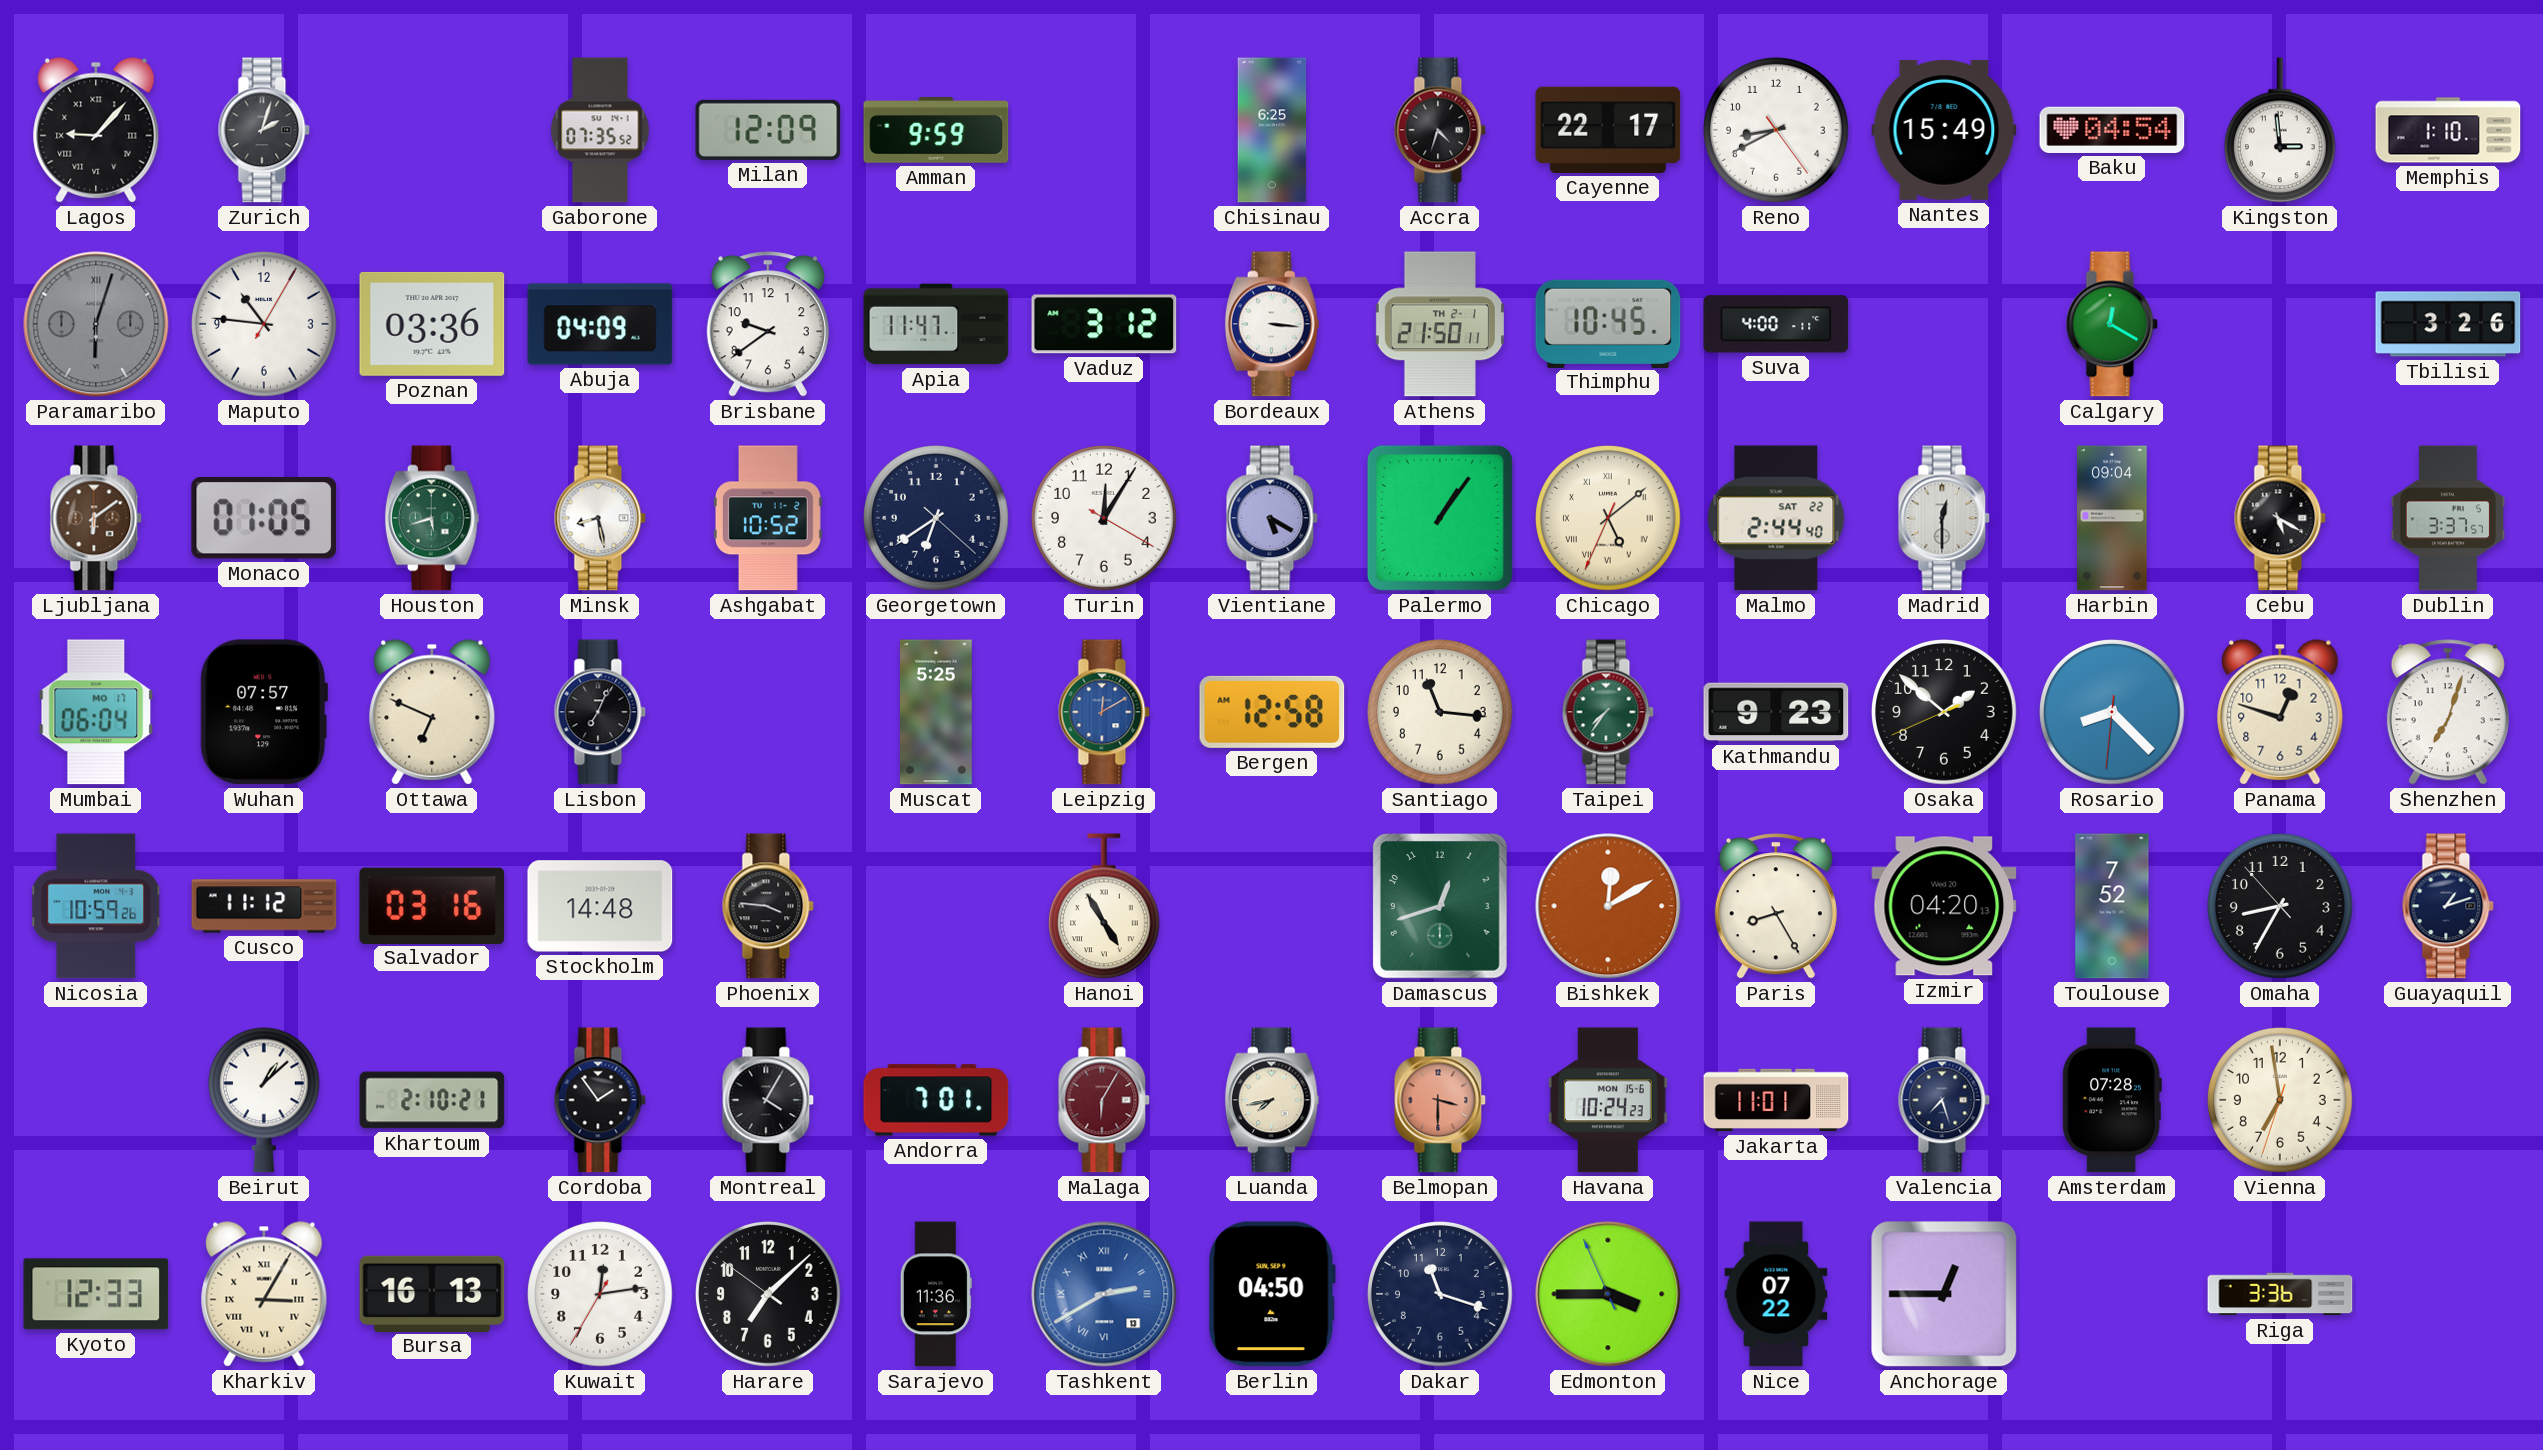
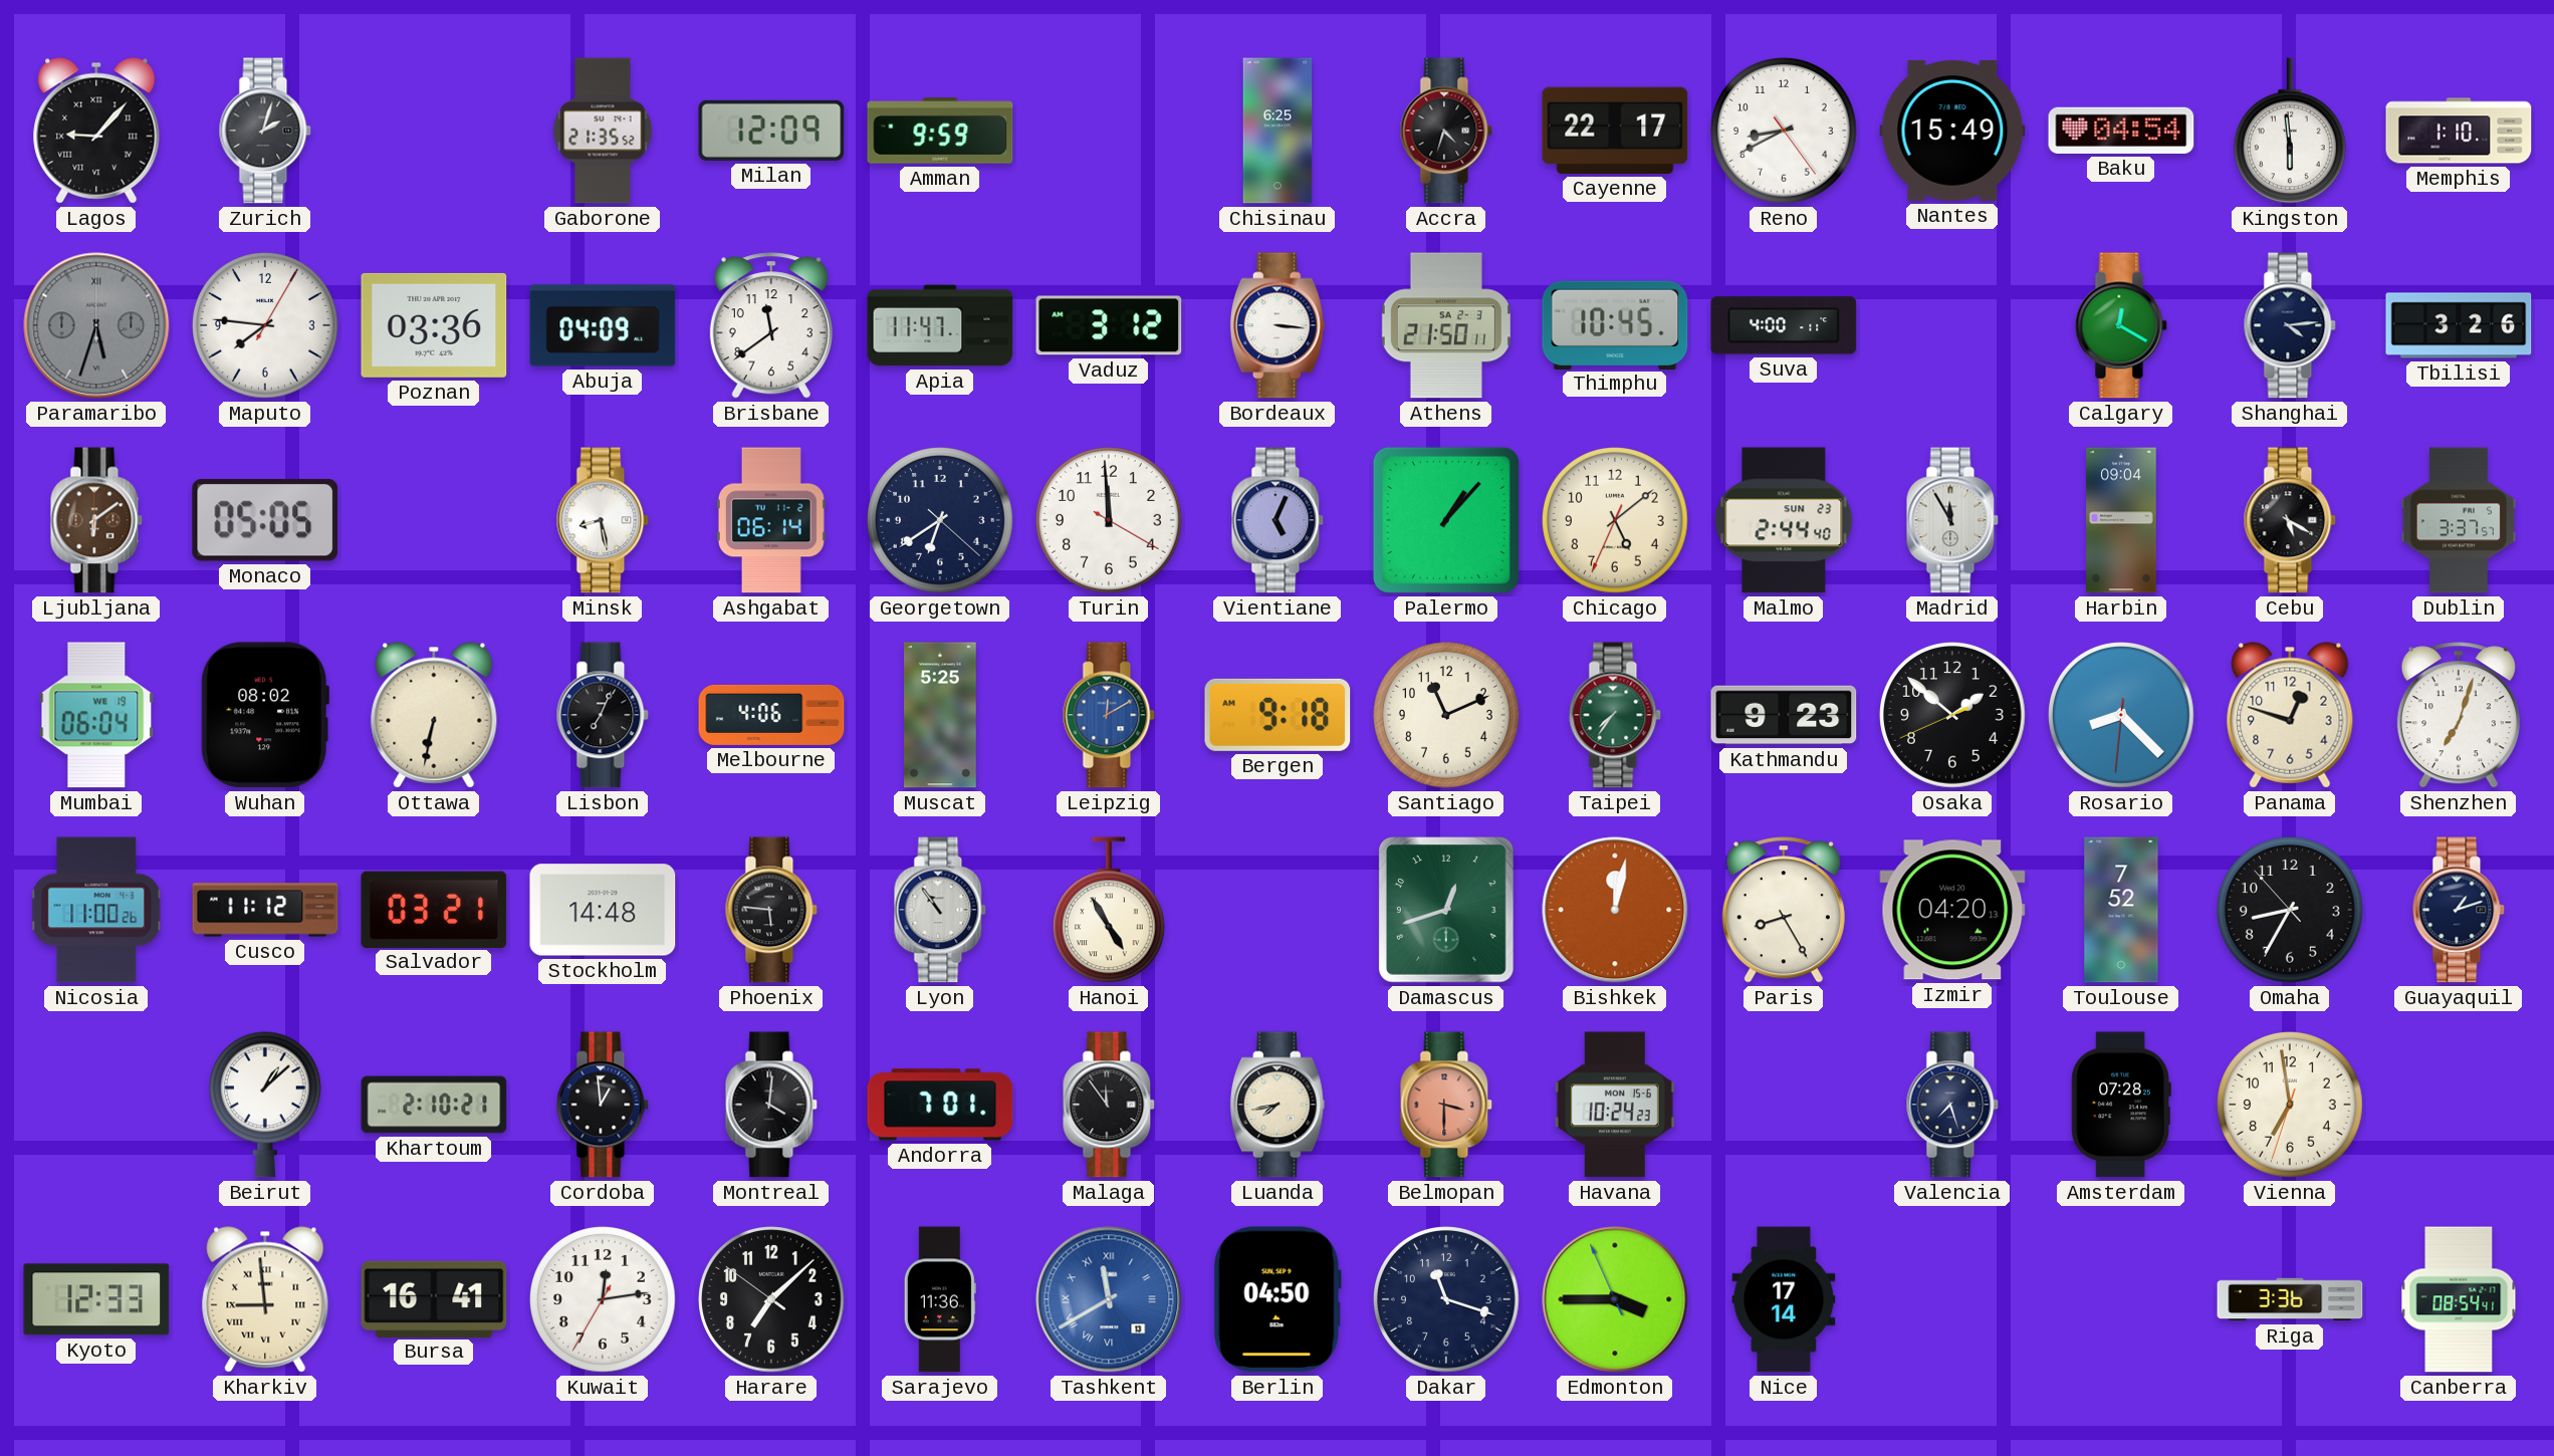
Gaborone: 07:35 -> 21:35 (603, 131)
Kingston: 2:59 -> 5:59 (2290, 131)
Paramaribo: 6:03 -> 5:33 (96, 325)
Maputo: 10:46 -> 7:46 (266, 326)
Brisbane: 9:39 -> 11:39 (771, 325)
Athens date: TH 2-1 -> SA 2-3 (1446, 325)
Shanghai: none -> 4:14 (2290, 325)
Monaco: 01:05 -> 05:05 (265, 521)
Houston: 5:42 -> none (432, 518)
Ashgabat: 10:52 -> 06:14 (771, 520)
Turin: 12:05 -> 11:59 (1110, 521)
Vientiane: 5:20 -> 5:04 (1278, 520)
Palermo: 1:06 -> 1:07 (1446, 520)
Chicago numerals: Roman -> Arabic (1616, 521)
Malmo date: SAT 22 -> SUN 23 (1784, 520)
Madrid: 12:30 -> 11:55 (1952, 520)
Mumbai date: MO 17 -> WE 19 (96, 715)
Wuhan: 07:57 -> 08:02 (265, 715)
Ottawa: 6:49 -> 6:32 (434, 715)
Melbourne: none -> 4:06 (771, 715)
Bergen: 12:58 -> 9:18 (1278, 715)
Santiago: 11:16 -> 11:11 (1447, 716)
Nicosia: 10:59 -> 11:00 (97, 910)
Salvador: 03:16 -> 03:21 (434, 909)
Phoenix: 3:46 -> 5:46 (771, 910)
Lyon: none -> 10:54 (940, 910)
Bishkek: 12:10 -> 12:02 (1615, 910)
Cordoba: 1:54 -> 12:59 (603, 1105)
Montreal: 4:05 -> 4:01 (771, 1105)
Malaga: 6:05 -> 11:54 (1109, 1105)
Malaga dial: burgundy -> black (1109, 1105)
Jakarta: 11:01 -> none (1776, 1100)
Kharkiv: 3:05 -> 8:59 (265, 1299)
Bursa: 16:13 -> 16:41 (434, 1298)
Tashkent: 2:40 -> 11:40 (1109, 1299)
Nice: 07:22 -> 17:14 (1784, 1299)
Anchorage: 12:45 -> none (1944, 1294)
Canberra: none -> 08:54 (2459, 1299)
